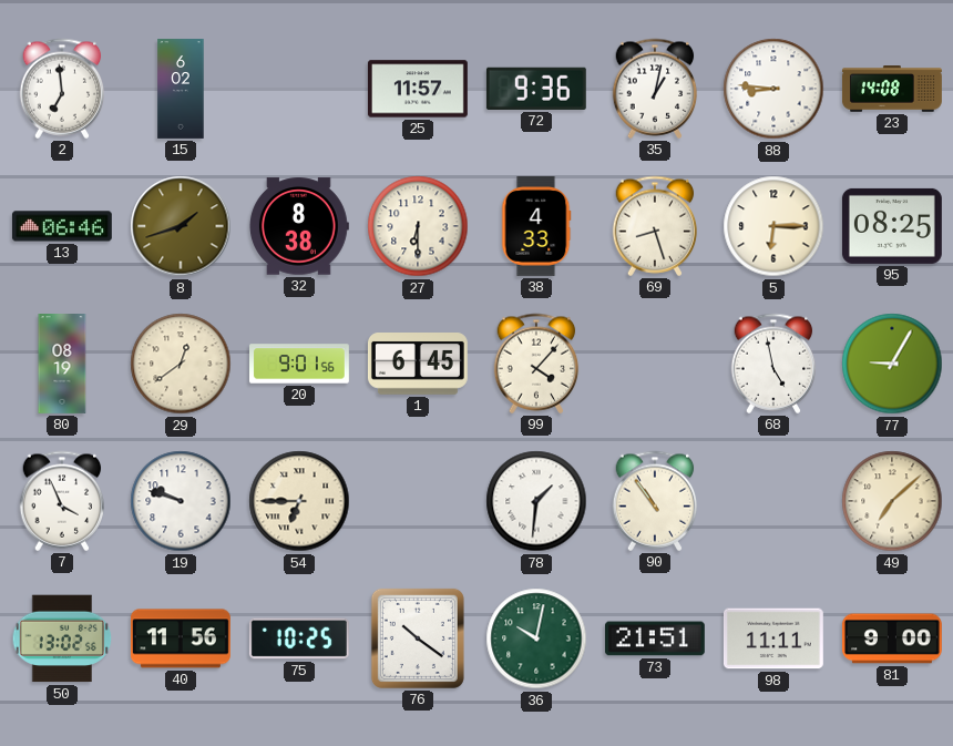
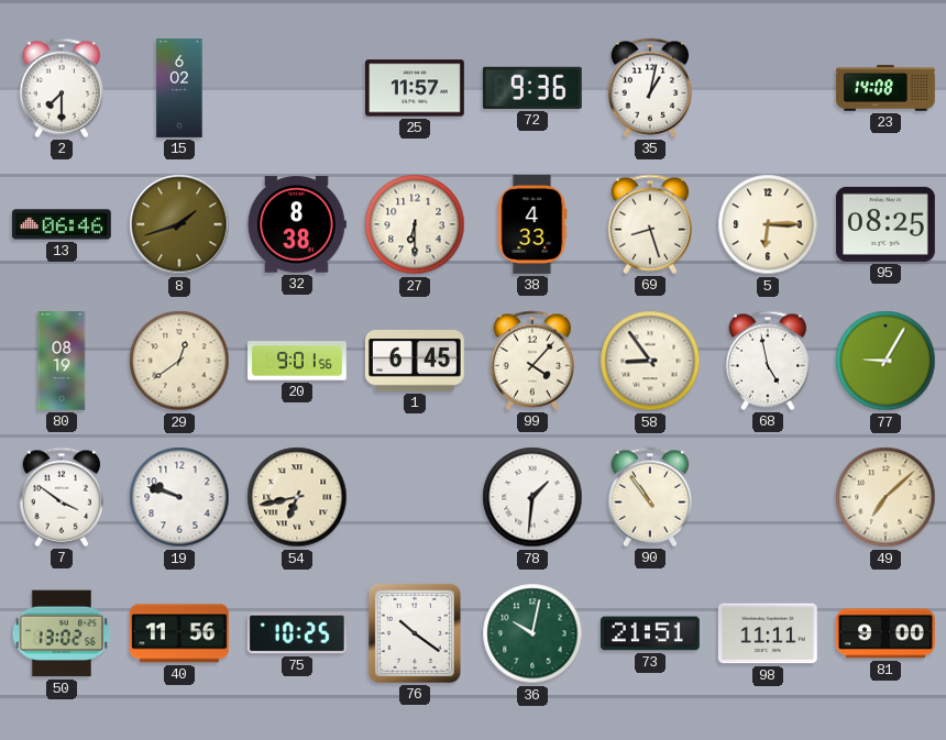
2: 6:59 -> 7:30 (62, 88)
88: 8:46 -> none (773, 89)
58: none -> 8:54 (650, 361)
7: 3:56 -> 3:51 (62, 497)
54: 6:45 -> 6:43 (297, 497)
